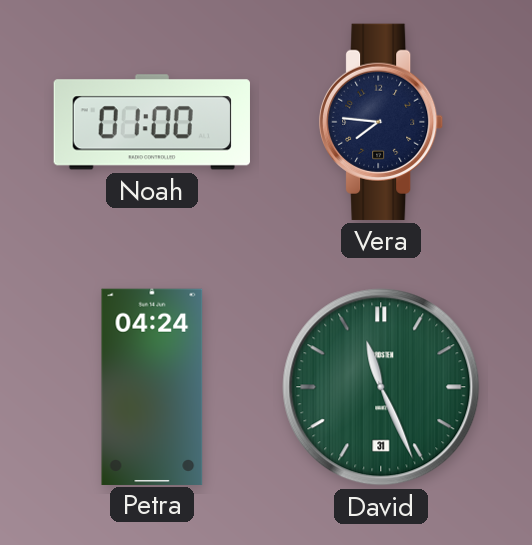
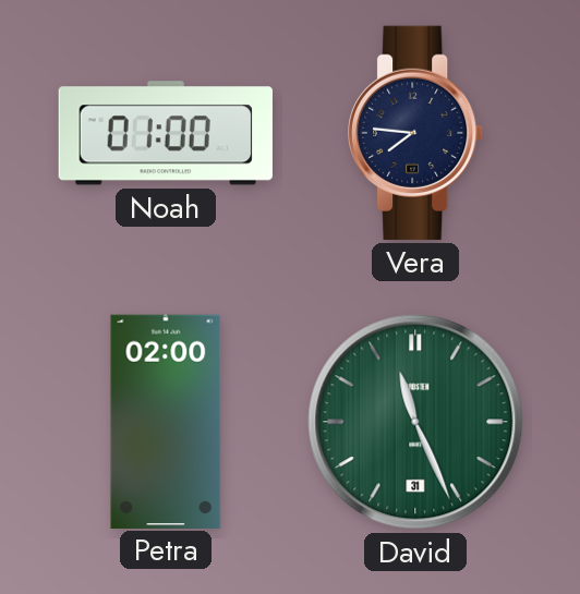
Petra: 04:24 -> 02:00 (166, 421)
